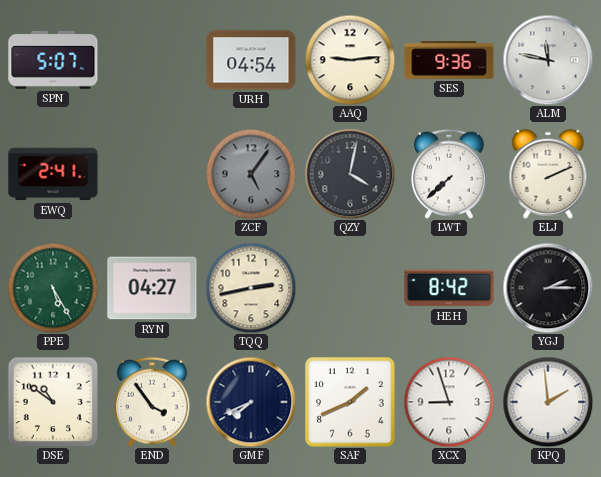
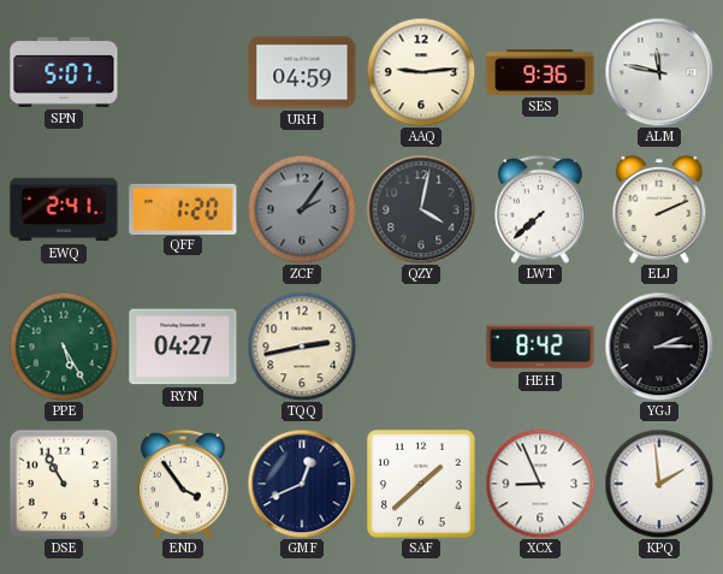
URH: 04:54 -> 04:59 (302, 72)
QFF: none -> 1:20 (183, 208)
ZCF: 5:06 -> 2:06 (302, 209)
DSE: 10:51 -> 10:55 (63, 483)
GMF: 7:41 -> 12:41 (302, 484)
SAF: 1:41 -> 1:38 (421, 484)
XCX: 8:57 -> 8:56 (540, 484)
